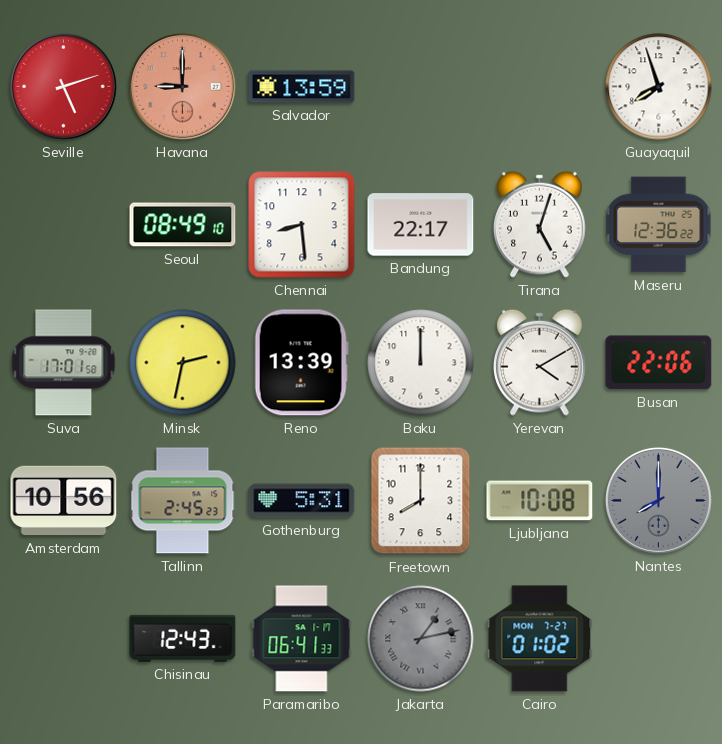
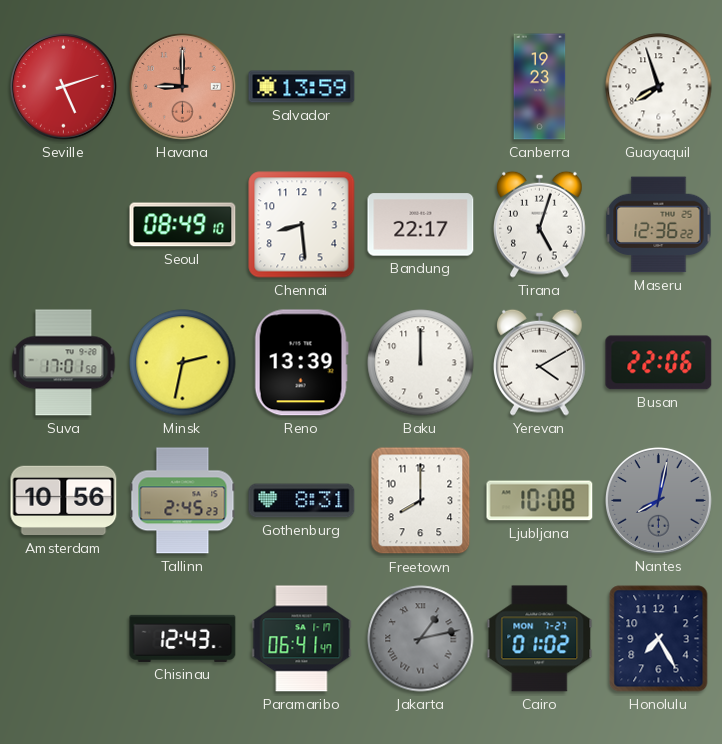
Canberra: none -> 19:23 (540, 87)
Gothenburg: 5:31 -> 8:31 (302, 501)
Nantes: 8:00 -> 8:02 (659, 501)
Paramaribo: 06:41:33 -> 06:41:47 (302, 639)
Honolulu: none -> 7:25 (659, 639)
